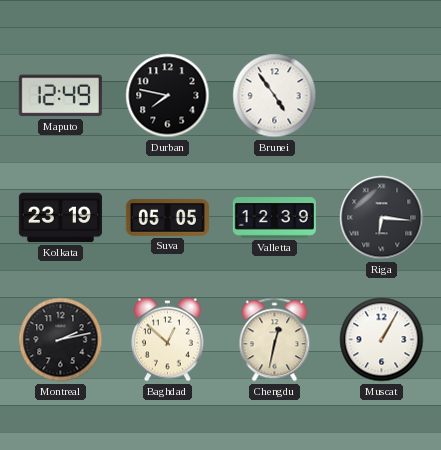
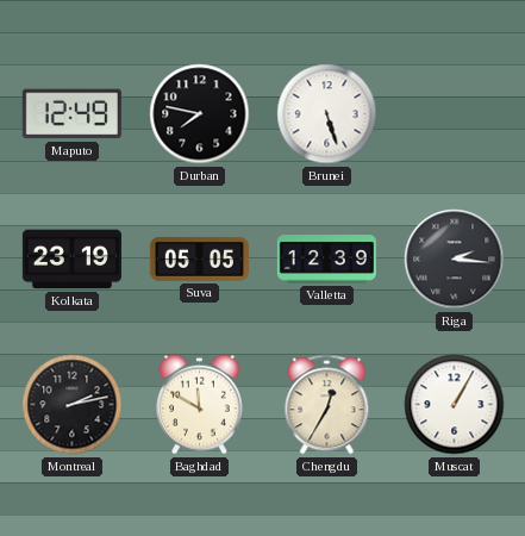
Brunei: 4:54 -> 5:27 (327, 114)
Riga: 6:16 -> 2:16 (455, 260)
Baghdad: 12:52 -> 11:50 (199, 405)
Chengdu: 12:32 -> 12:35 (327, 405)
